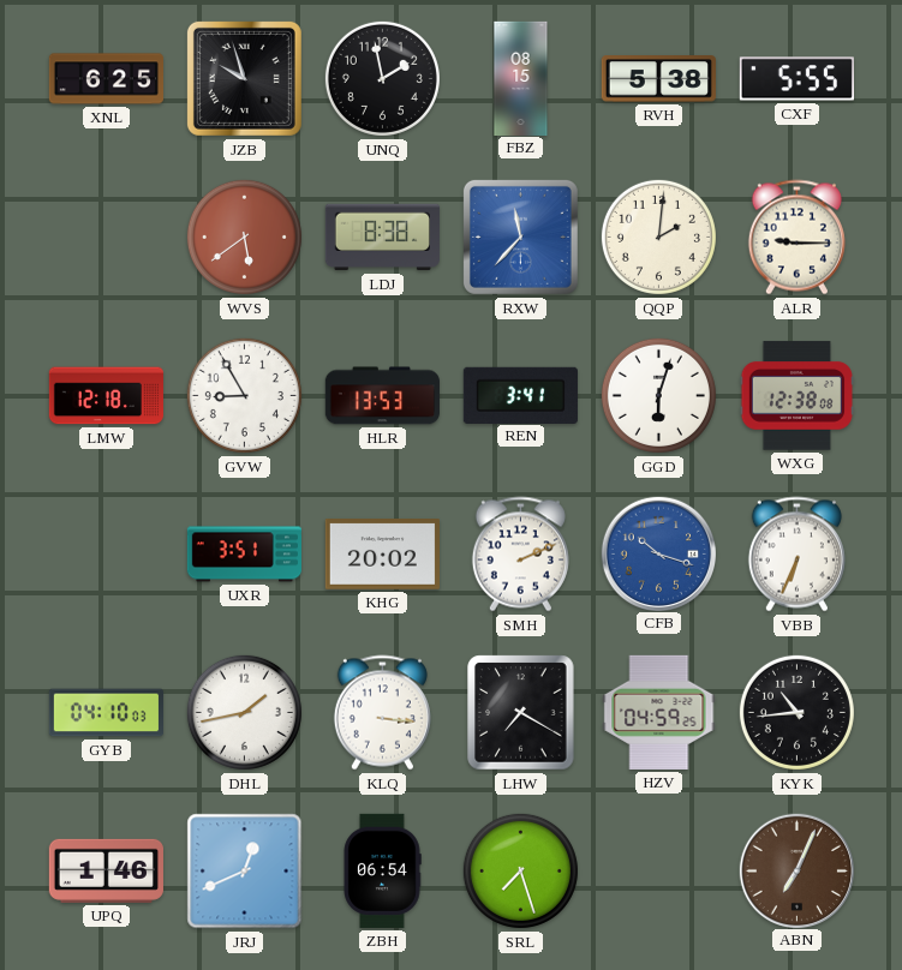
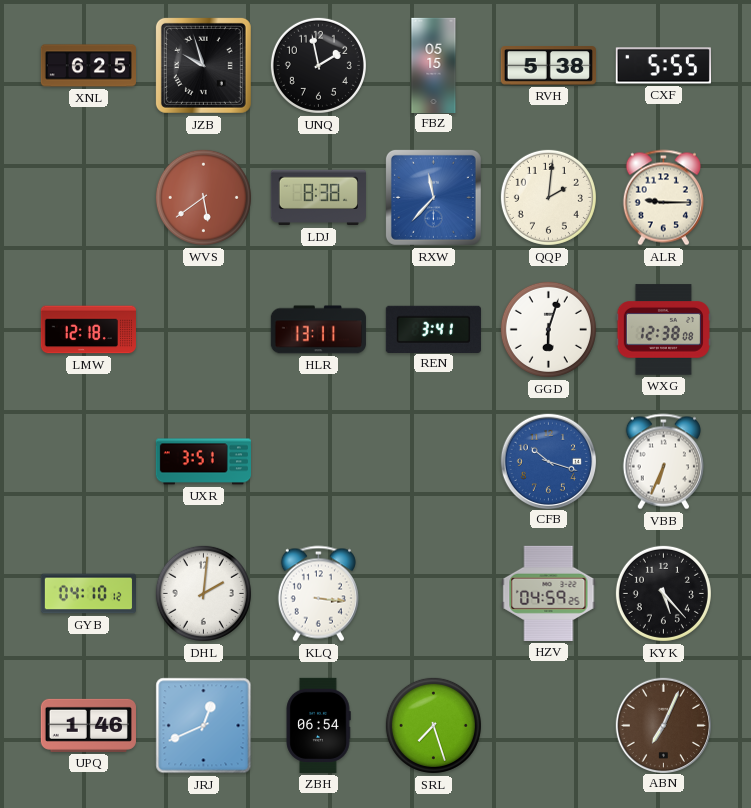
FBZ: 08:15 -> 05:15 (434, 65)
GVW: 8:55 -> none (244, 395)
HLR: 13:53 -> 13:11 (318, 330)
KHG: 20:02 -> none (382, 555)
SMH: 2:11 -> none (520, 555)
GYB: 04:10:03 -> 04:10:12 (88, 594)
DHL: 1:43 -> 2:01 (203, 593)
LHW: 7:20 -> none (521, 713)
KYK: 10:44 -> 5:23 (663, 593)
